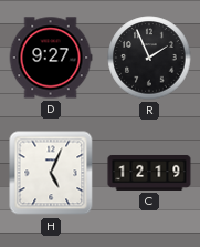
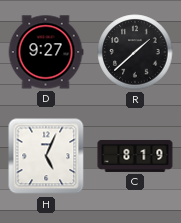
R: 1:56 -> 1:38 (135, 52)
C: 12:19 -> 8:19 (135, 156)
